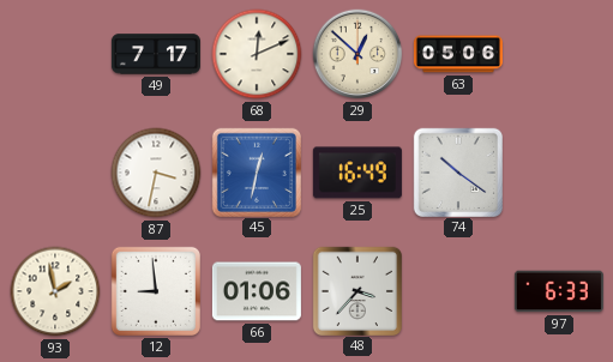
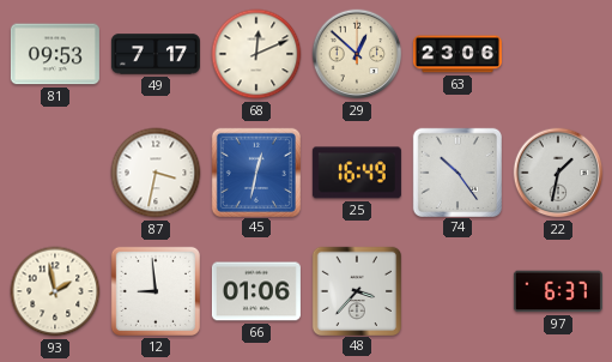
81: none -> 09:53 (55, 54)
63: 05:06 -> 23:06 (458, 54)
74: 10:21 -> 10:24 (456, 171)
22: none -> 1:32 (558, 173)
97: 6:33 -> 6:37 (558, 291)
